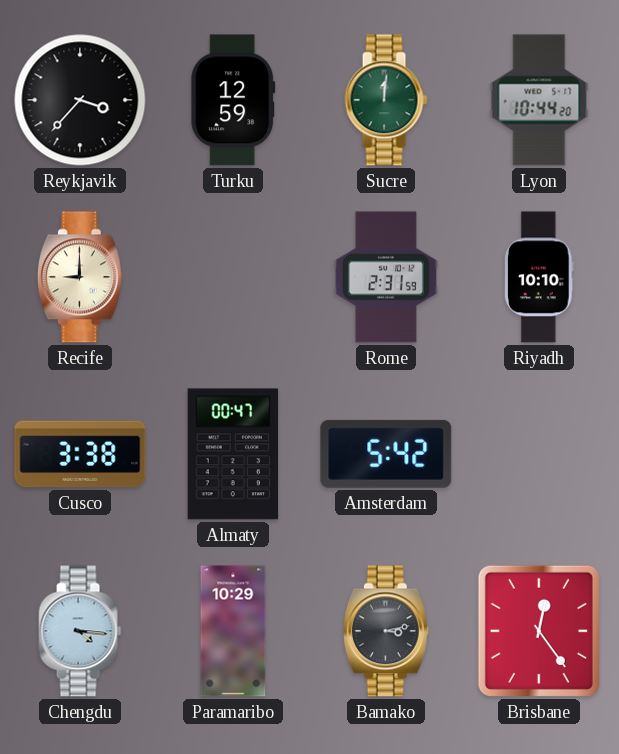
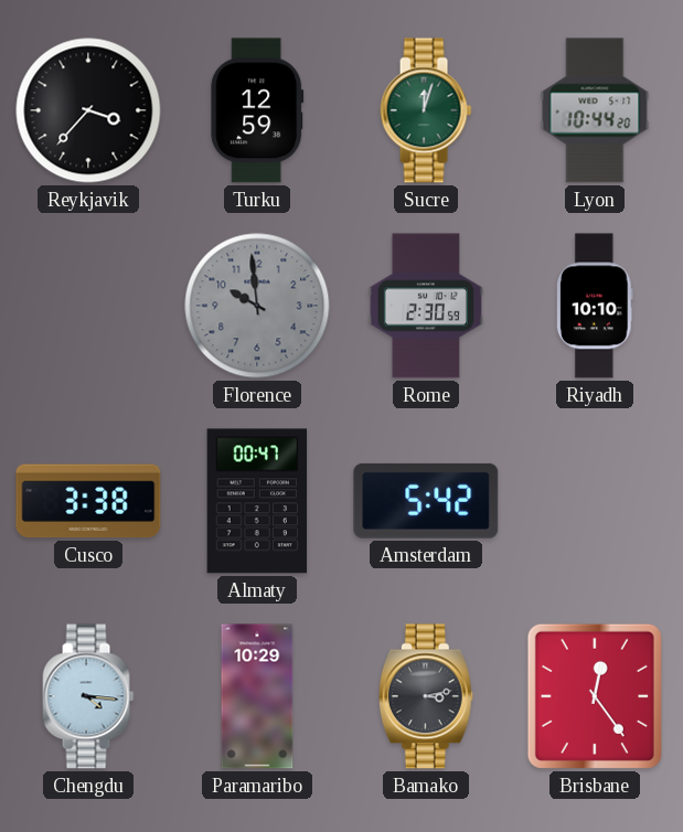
Sucre: 12:01 -> 12:03 (426, 110)
Recife: 9:00 -> none (80, 277)
Florence: none -> 9:59 (257, 306)
Rome: 2:31 -> 2:30 (426, 306)
